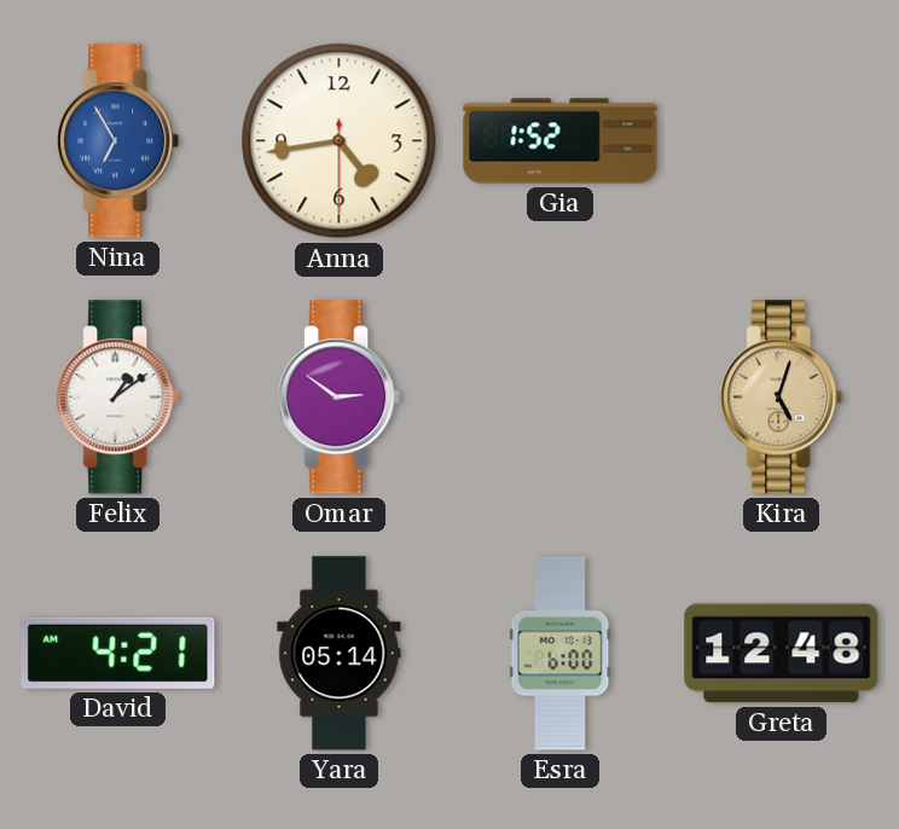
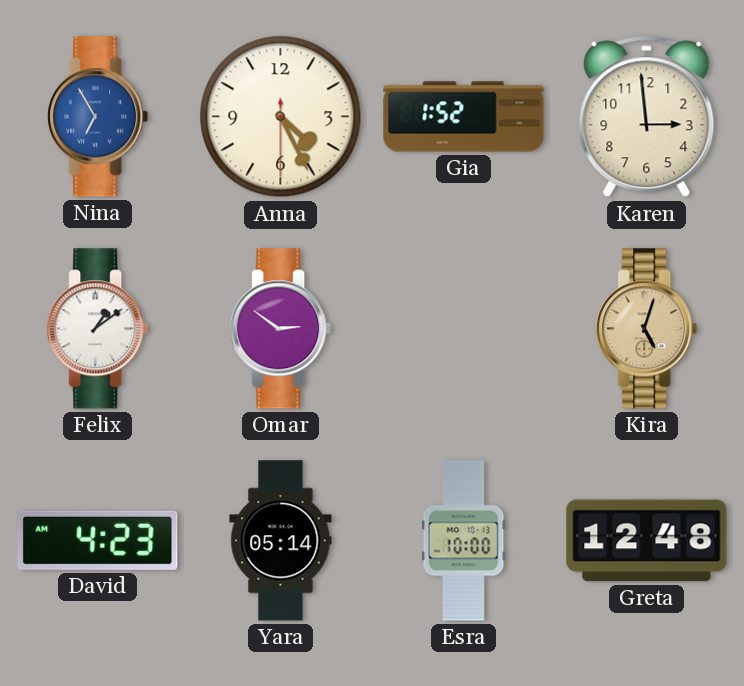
Anna: 4:43 -> 4:25 (281, 117)
Karen: none -> 2:59 (647, 117)
David: 4:21 -> 4:23 (98, 540)
Esra: 6:00 -> 10:00 (464, 541)
